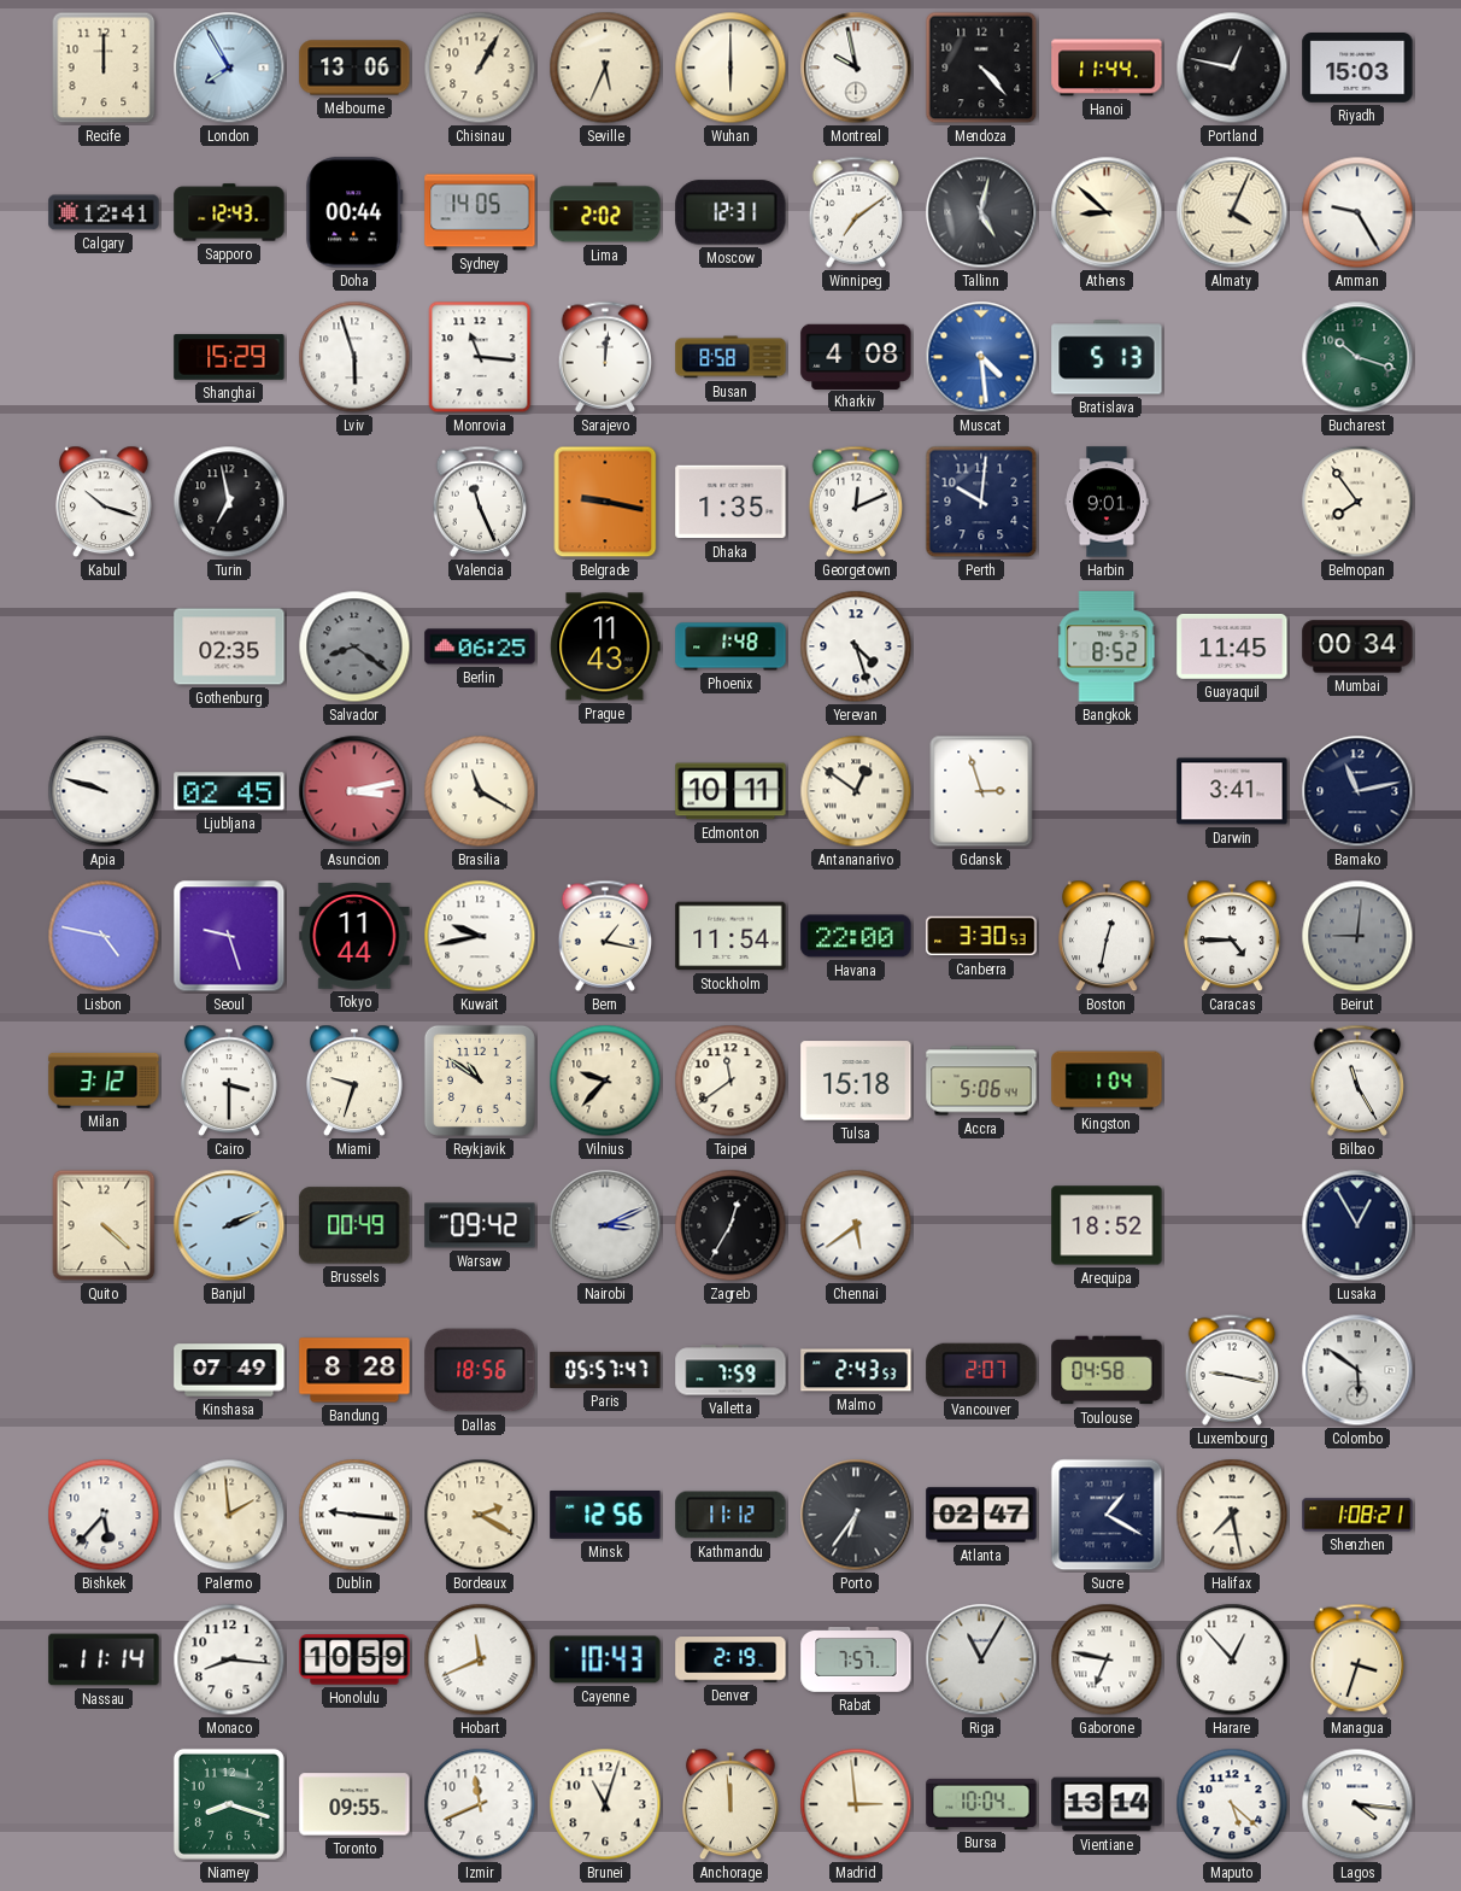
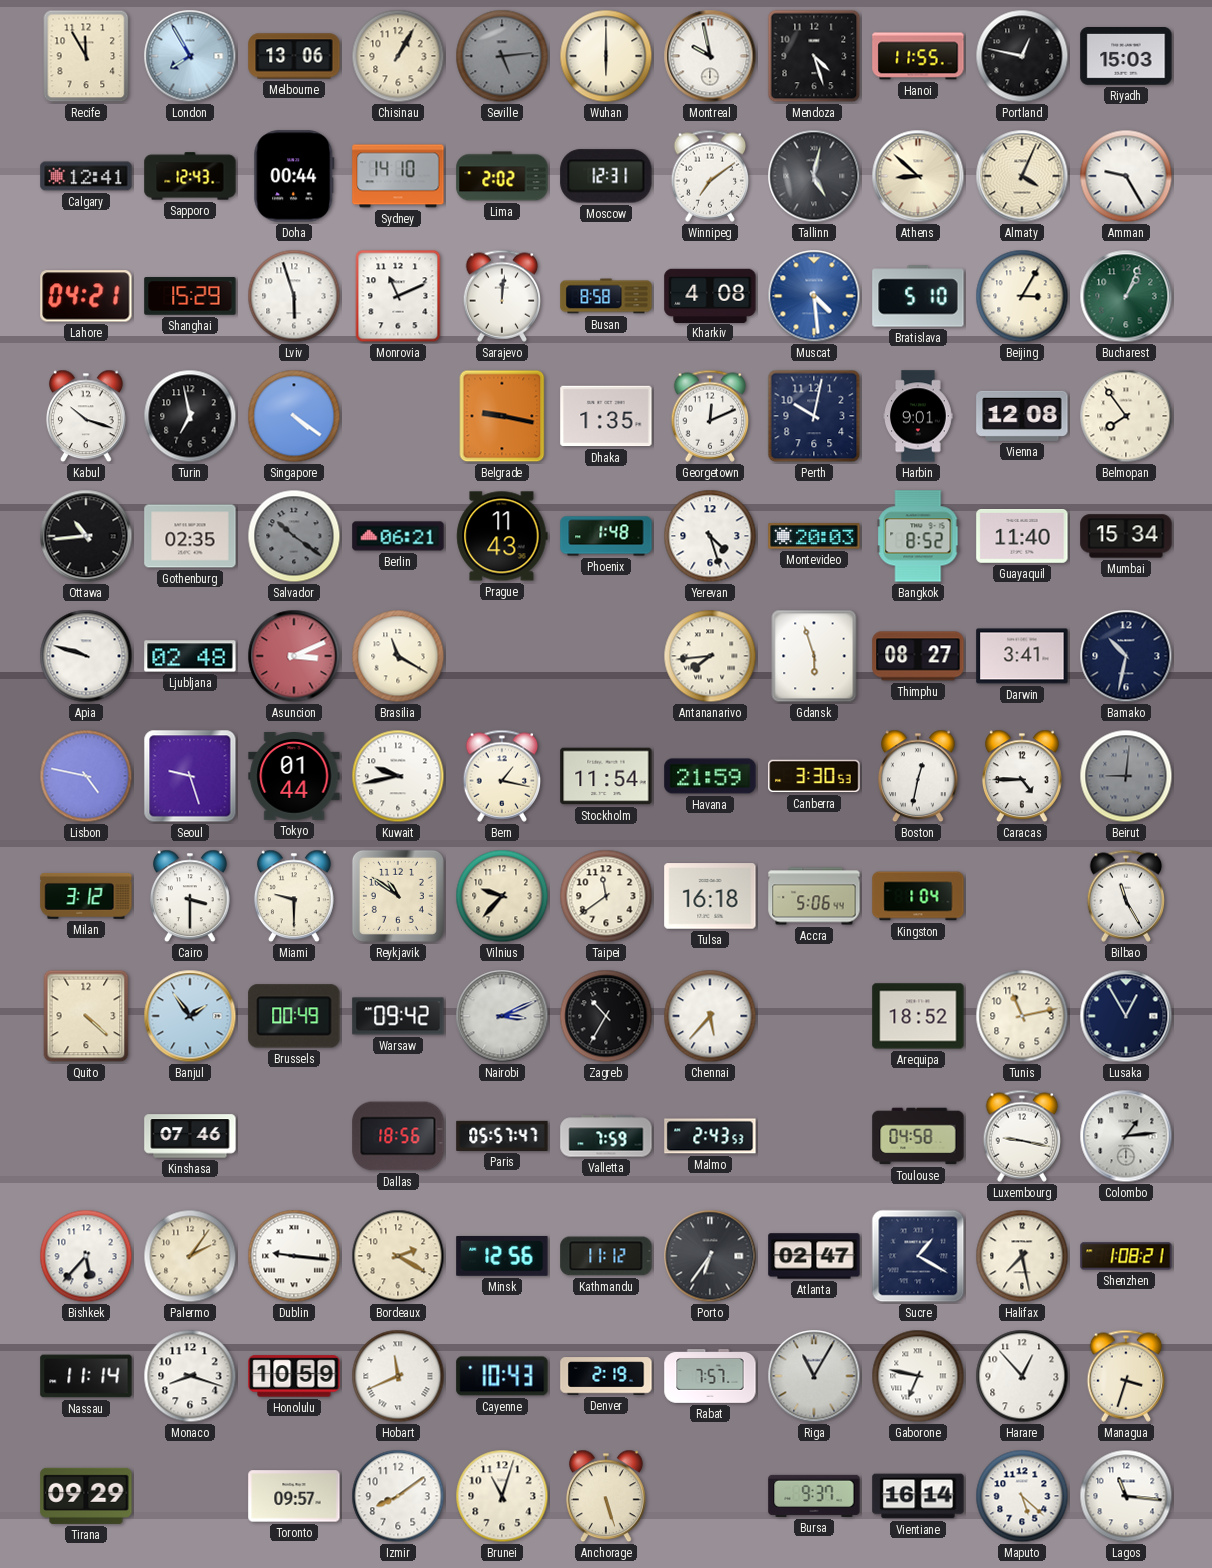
Recife: 12:00 -> 11:55 (86, 56)
Seville: 5:34 -> 5:14 (502, 56)
Seville dial: cream -> grey (502, 56)
Mendoza: 4:23 -> 4:27 (814, 56)
Hanoi: 11:44 -> 11:55 (918, 56)
Sydney: 14:05 -> 14:10 (398, 176)
Lahore: none -> 04:21 (86, 296)
Monrovia: 11:16 -> 11:11 (398, 296)
Bratislava: 5:13 -> 5:10 (918, 296)
Beijing: none -> 3:05 (1022, 296)
Bucharest: 10:18 -> 1:04 (1126, 296)
Singapore: none -> 4:21 (294, 416)
Valencia: 11:26 -> none (480, 502)
Perth: 10:01 -> 10:02 (814, 416)
Vienna: none -> 12:08 (1022, 416)
Ottawa: none -> 10:44 (86, 536)
Salvador: 8:21 -> 10:21 (294, 536)
Berlin: 06:25 -> 06:21 (398, 536)
Montevideo: none -> 20:03 (814, 536)
Guayaquil: 11:45 -> 11:40 (1022, 537)
Mumbai: 00:34 -> 15:34 (1126, 536)
Ljubljana: 02:45 -> 02:48 (190, 656)
Asuncion: 3:13 -> 3:11 (294, 656)
Edmonton: 10:11 -> none (730, 791)
Antananarivo: 12:51 -> 7:44 (710, 656)
Gdansk: 2:57 -> 5:57 (814, 656)
Thimphu: none -> 08:27 (918, 656)
Bamako: 11:13 -> 10:32 (1126, 656)
Tokyo: 11:44 -> 01:44 (294, 776)
Havana: 22:00 -> 21:59 (710, 776)
Miami: 9:33 -> 9:30 (294, 896)
Tulsa: 15:18 -> 16:18 (710, 896)
Banjul: 2:11 -> 1:54 (190, 1016)
Zagreb: 12:35 -> 10:35 (606, 1016)
Chennai: 5:39 -> 5:37 (710, 1016)
Tunis: none -> 11:13 (1022, 1016)
Kinshasa: 07:49 -> 07:46 (190, 1136)
Bandung: 8:28 -> none (354, 1370)
Vancouver: 2:07 -> none (981, 1370)
Colombo: 5:51 -> 1:14 (1126, 1136)
Palermo: 1:59 -> 2:06 (190, 1256)
Monaco: 8:16 -> 8:18 (190, 1376)
Tirana: none -> 09:29 (86, 1496)
Niamey: 8:18 -> none (229, 1804)
Toronto: 09:55 -> 09:57 (294, 1496)
Izmir: 11:41 -> 8:09 (398, 1496)
Anchorage: 11:59 -> 5:27 (606, 1496)
Madrid: 2:59 -> none (856, 1804)
Bursa: 10:04 -> 9:37 (814, 1496)
Vientiane: 13:14 -> 16:14 (918, 1496)
Lagos: 4:16 -> 11:16 (1126, 1496)
